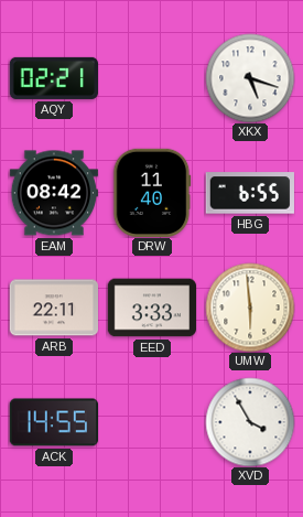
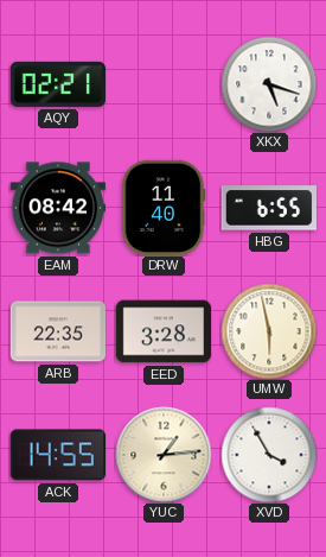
ARB: 22:11 -> 22:35 (57, 331)
EED: 3:33 -> 3:28 (164, 331)
UMW: 5:59 -> 5:58 (269, 331)
YUC: none -> 1:14 (164, 455)
